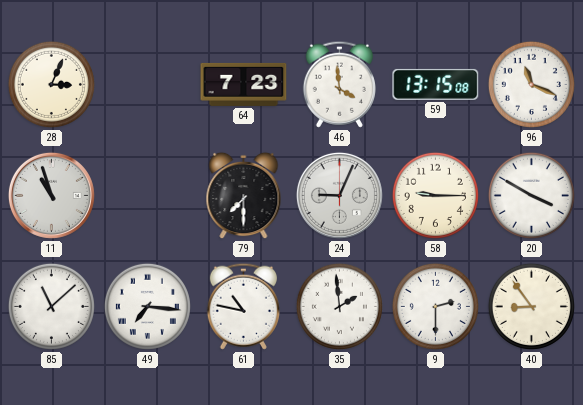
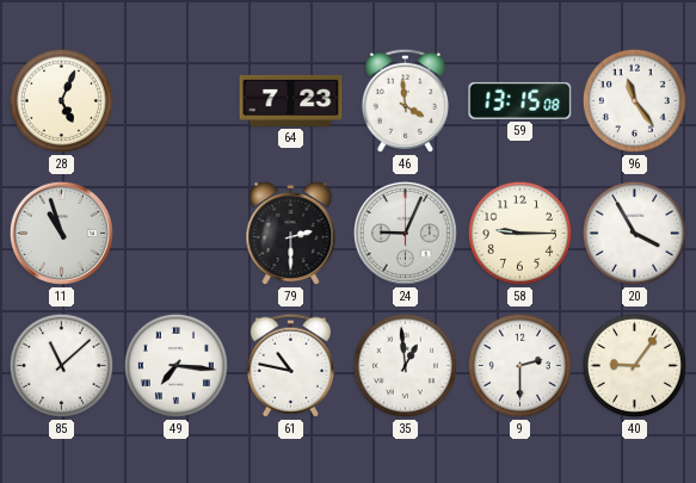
28: 3:04 -> 5:04 (61, 100)
96: 11:19 -> 11:24 (634, 100)
79: 7:30 -> 2:30 (291, 234)
20: 3:50 -> 3:55 (634, 233)
35: 1:59 -> 12:59 (405, 365)
40: 8:54 -> 9:06 (634, 365)
